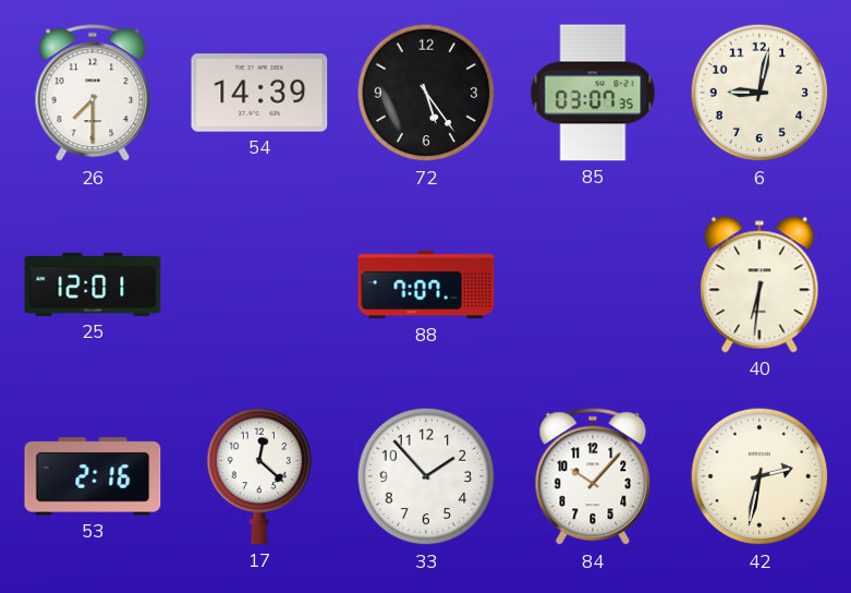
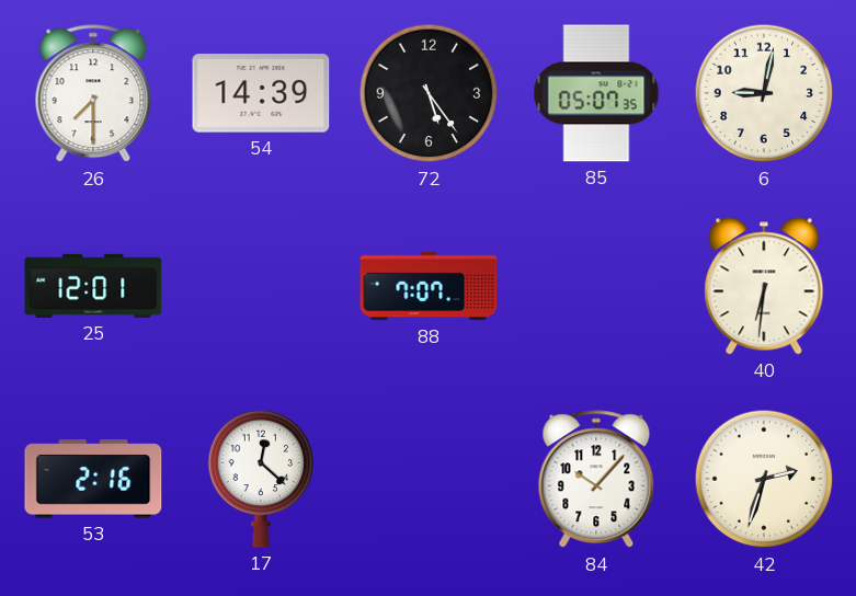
85: 03:07 -> 05:07 (596, 93)
33: 1:53 -> none (426, 476)
42: 2:32 -> 2:33 (764, 479)
